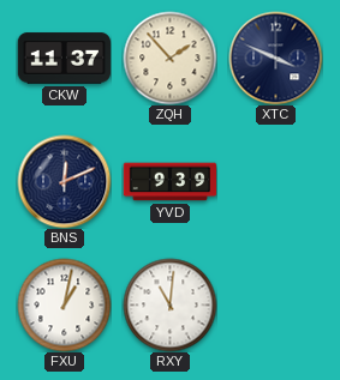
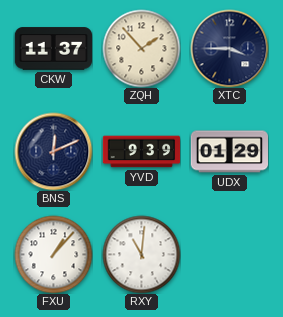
XTC: 3:49 -> 3:45 (229, 48)
UDX: none -> 01:29 (229, 152)
FXU: 1:02 -> 1:07 (53, 254)
